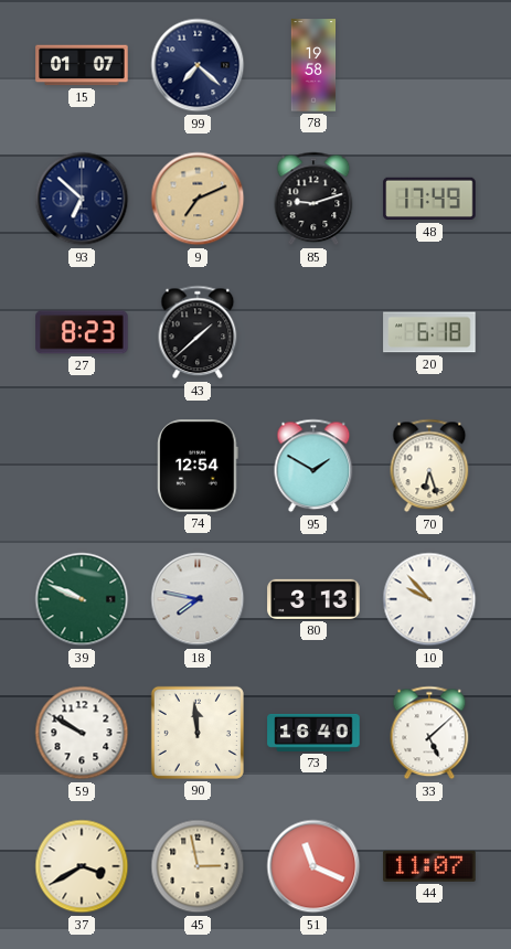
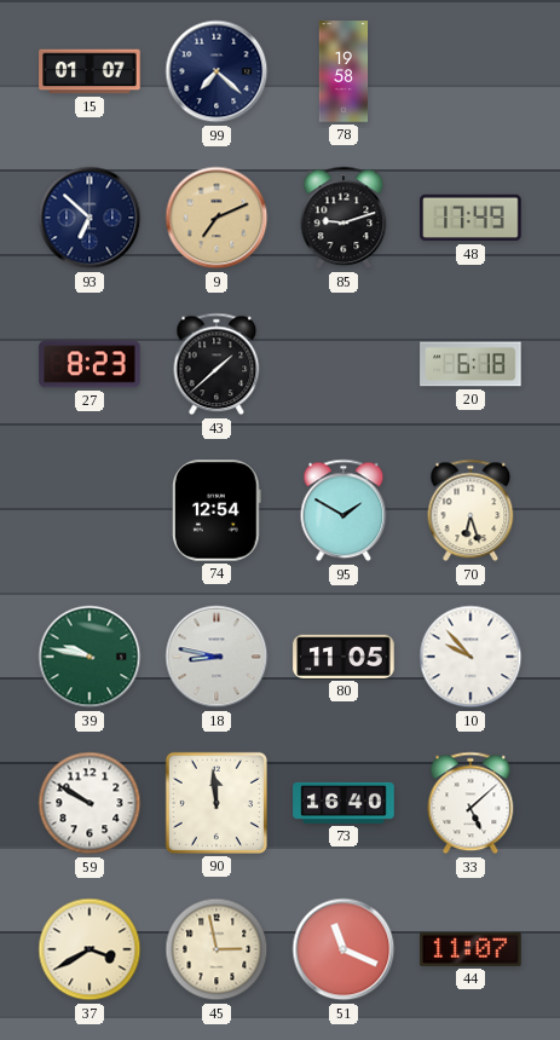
39: 9:49 -> 9:47 (90, 657)
18: 7:47 -> 8:47 (217, 657)
80: 3:13 -> 11:05 (343, 657)
